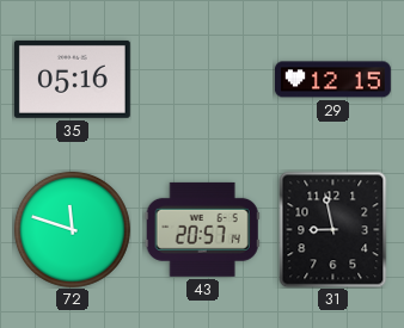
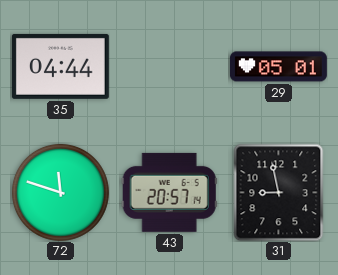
35: 05:16 -> 04:44 (60, 66)
29: 12:15 -> 05:01 (278, 67)
